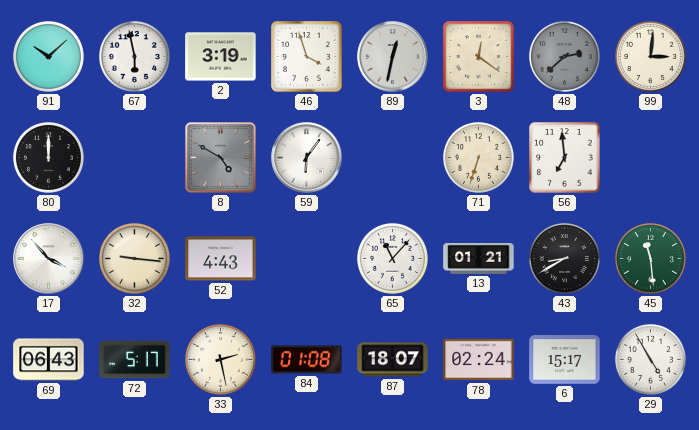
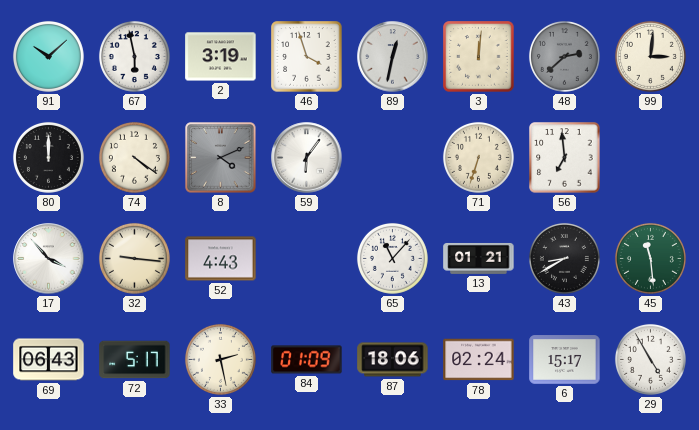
3: 12:21 -> 12:01 (479, 57)
74: none -> 4:21 (134, 157)
8: 4:50 -> 4:11 (221, 158)
84: 01:08 -> 01:09 (307, 360)
87: 18:07 -> 18:06 (393, 360)
